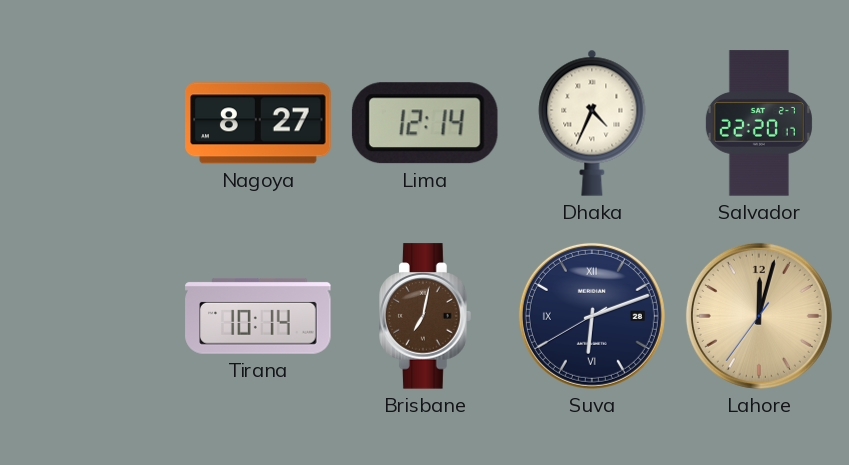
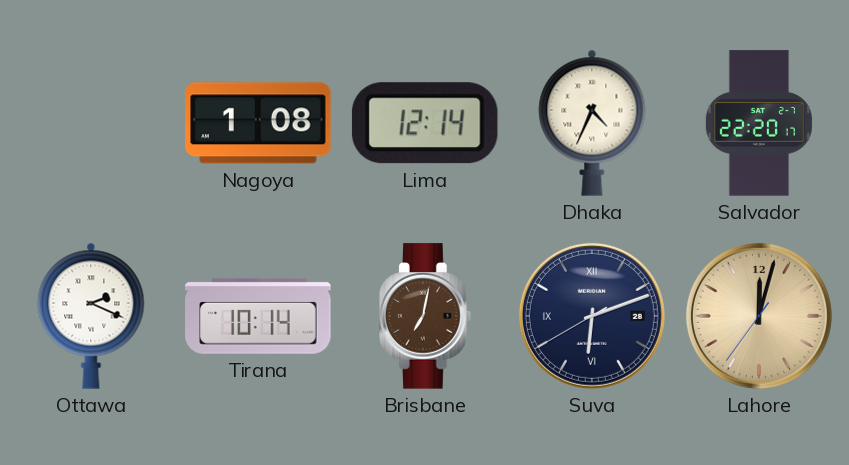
Nagoya: 8:27 -> 1:08 (258, 123)
Ottawa: none -> 2:19 (91, 316)
